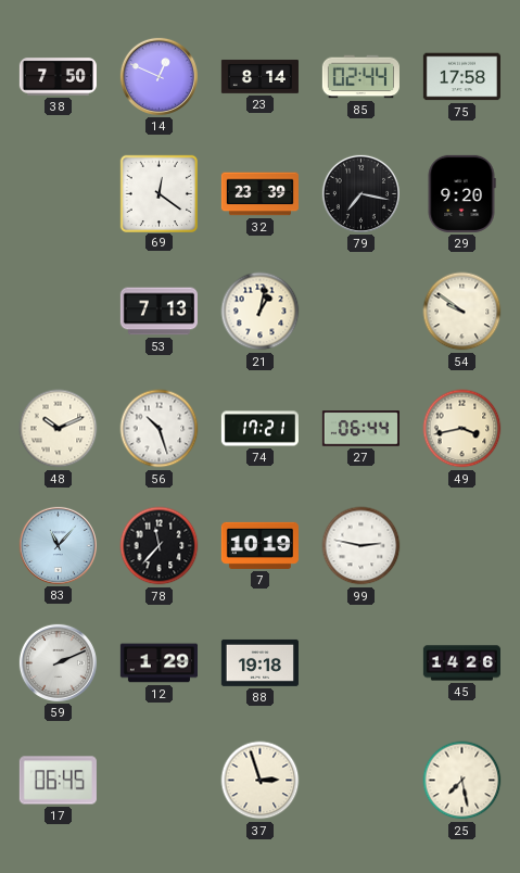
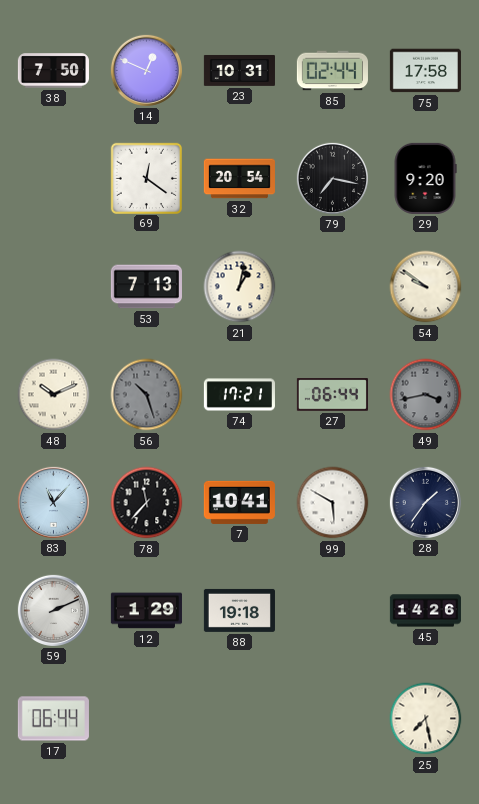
23: 8:14 -> 10:31 (239, 70)
32: 23:39 -> 20:54 (239, 179)
56 dial: white -> grey (147, 395)
49 dial: cream -> grey (426, 395)
7: 10:19 -> 10:41 (239, 502)
99: 2:47 -> 5:50 (333, 503)
28: none -> 1:36 (425, 502)
17: 06:45 -> 06:44 (53, 719)
37: 2:57 -> none (261, 781)
